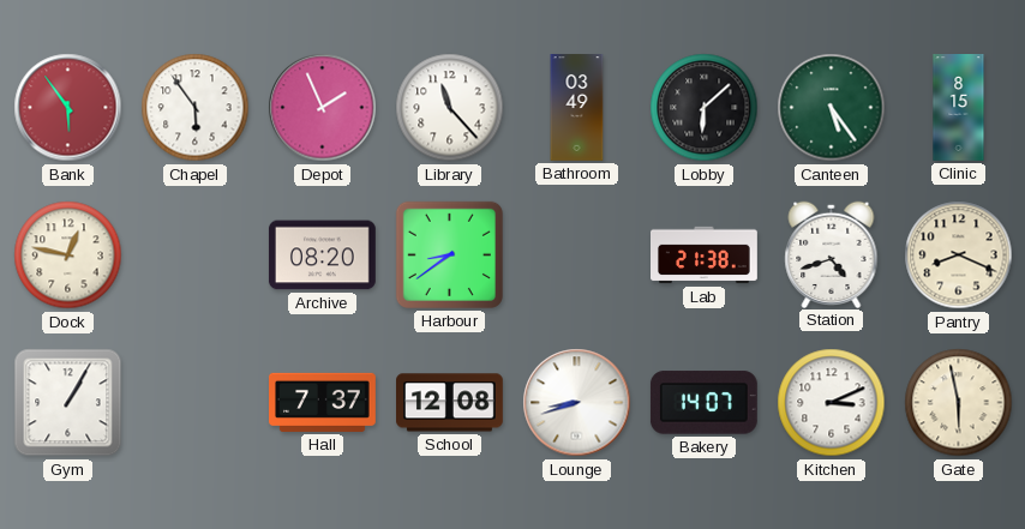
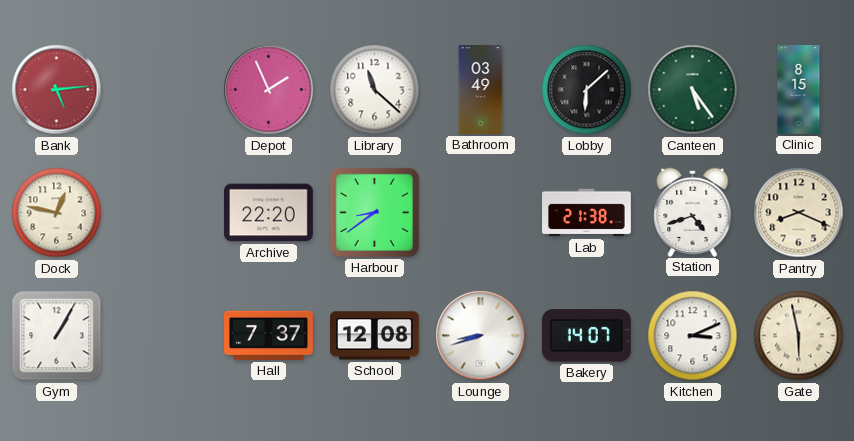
Bank: 5:54 -> 5:14 (57, 90)
Chapel: 5:54 -> none (196, 108)
Library: 11:23 -> 11:22 (375, 90)
Archive: 08:20 -> 22:20 (268, 213)
